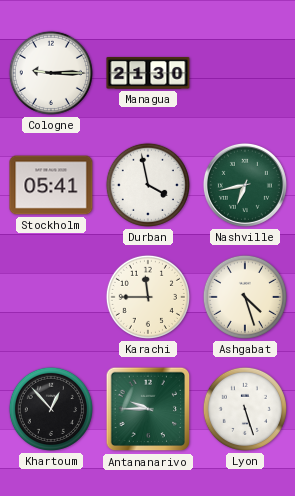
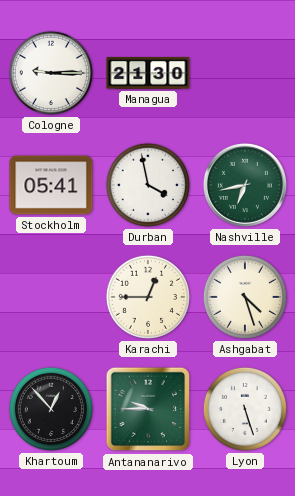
Karachi: 11:45 -> 12:45 (148, 297)
